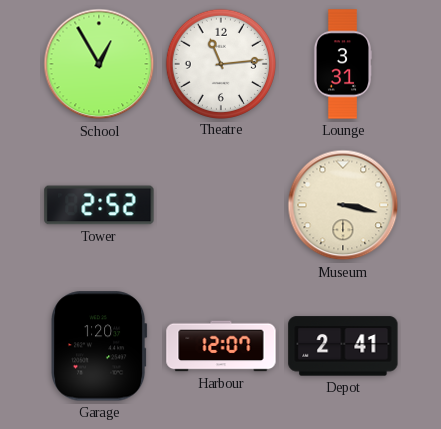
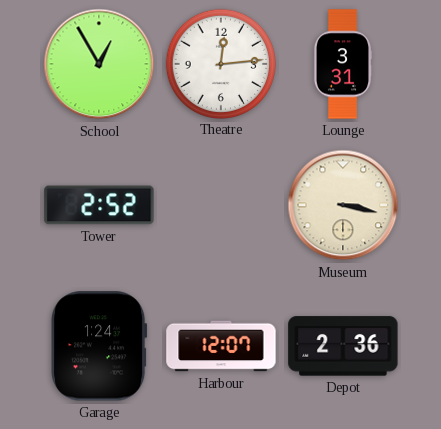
Theatre: 11:14 -> 12:14 (220, 63)
Garage: 1:20 -> 1:24 (99, 346)
Depot: 2:41 -> 2:36 (343, 346)
